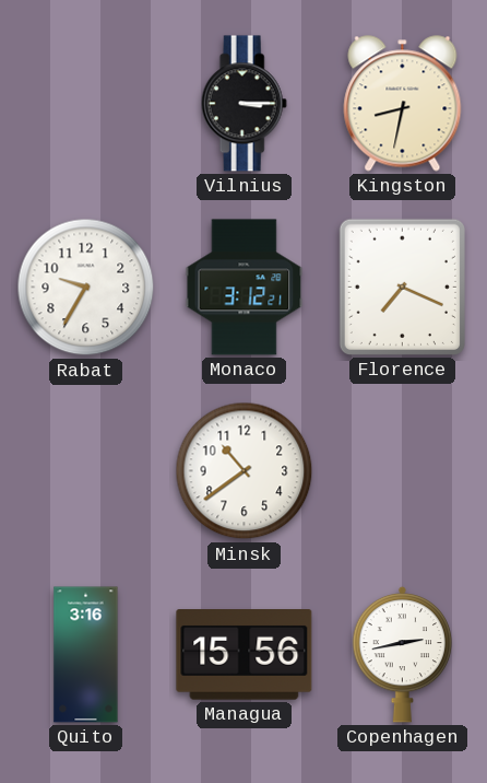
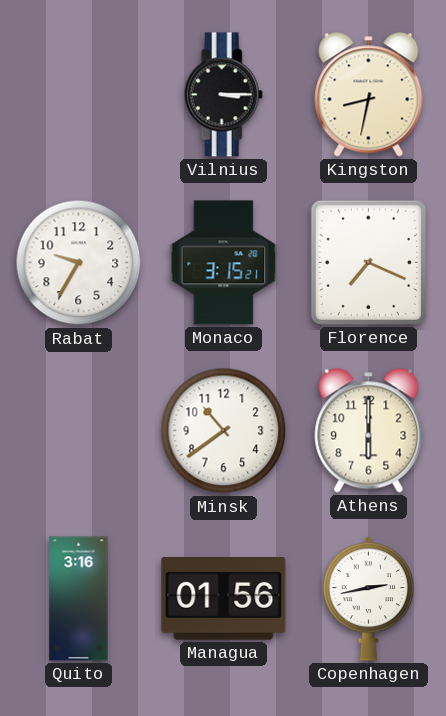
Monaco: 3:12 -> 3:15 (224, 263)
Athens: none -> 6:00 (369, 431)
Managua: 15:56 -> 01:56 (224, 599)
